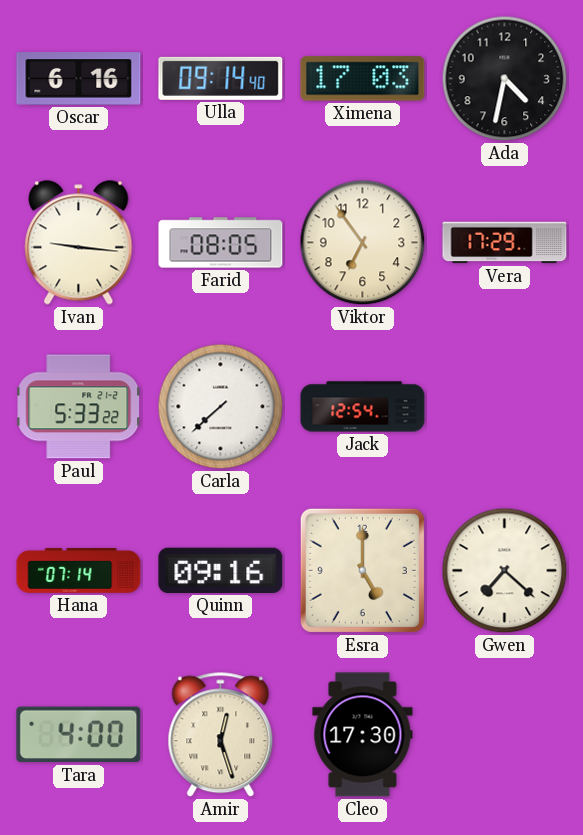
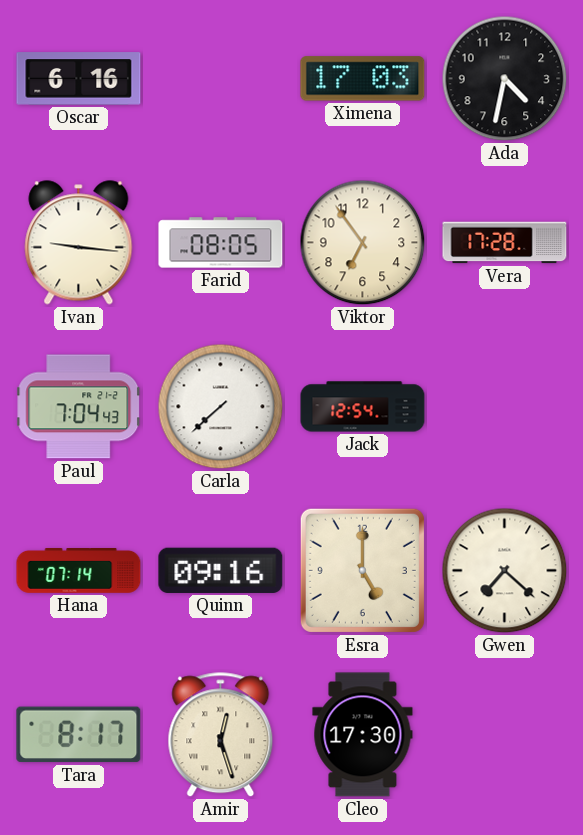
Ulla: 09:14 -> none (221, 78)
Vera: 17:29 -> 17:28 (505, 243)
Paul: 5:33 -> 7:04 (79, 407)
Tara: 4:00 -> 8:17 (79, 735)
